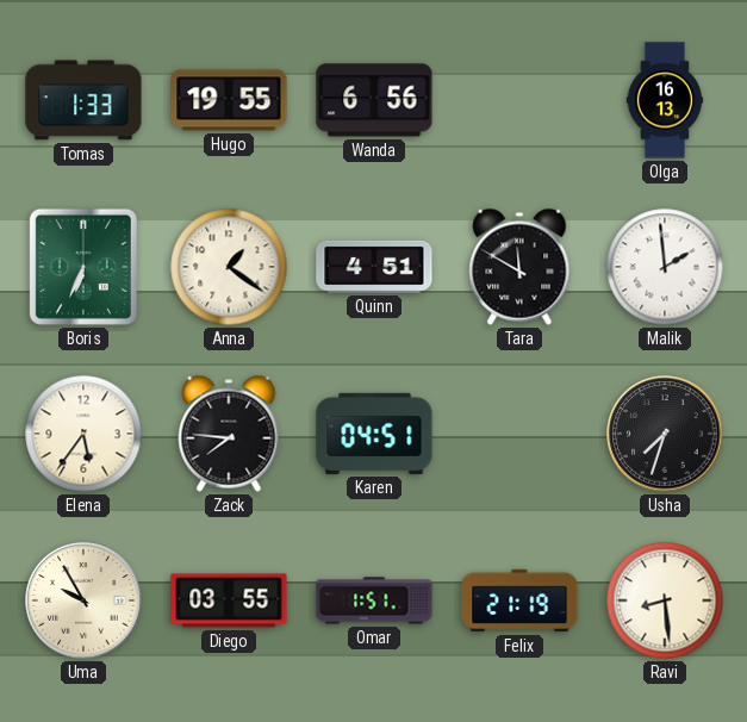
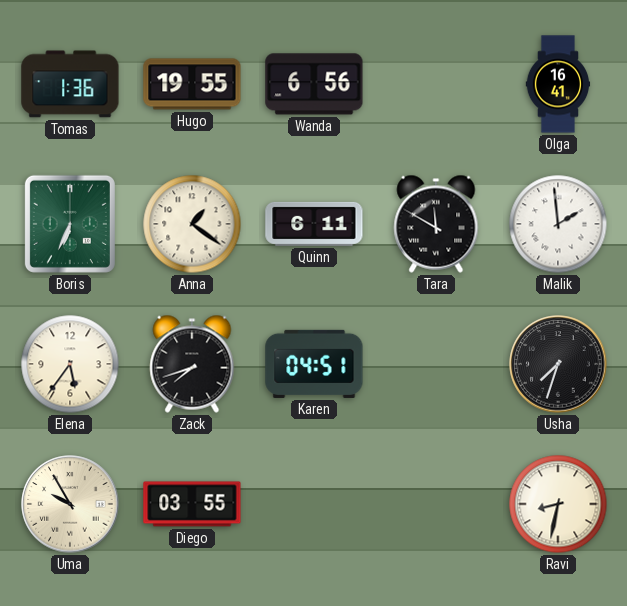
Tomas: 1:33 -> 1:36 (70, 84)
Olga: 16:13 -> 16:41 (558, 84)
Quinn: 4:51 -> 6:11 (314, 224)
Zack: 7:46 -> 7:42 (192, 364)
Omar: 1:51 -> none (374, 600)
Felix: 21:19 -> none (519, 600)
Ravi: 8:29 -> 8:32 (558, 504)
